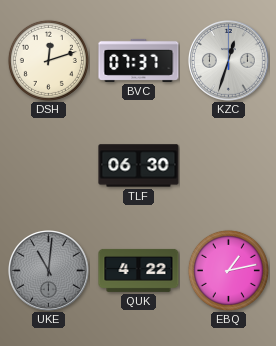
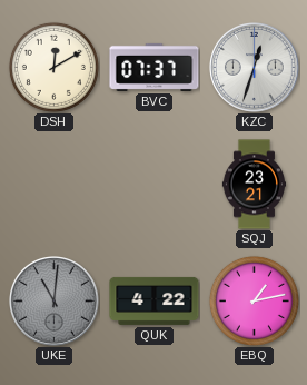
DSH: 12:12 -> 12:10 (53, 67)
TLF: 06:30 -> none (139, 166)
SQJ: none -> 23:21 (254, 185)
